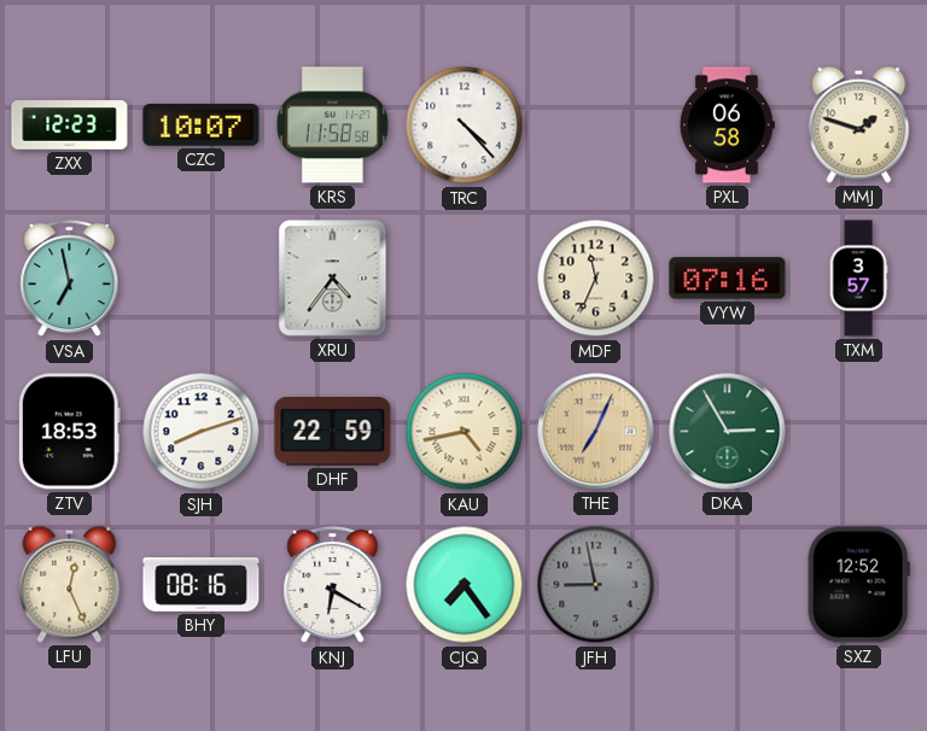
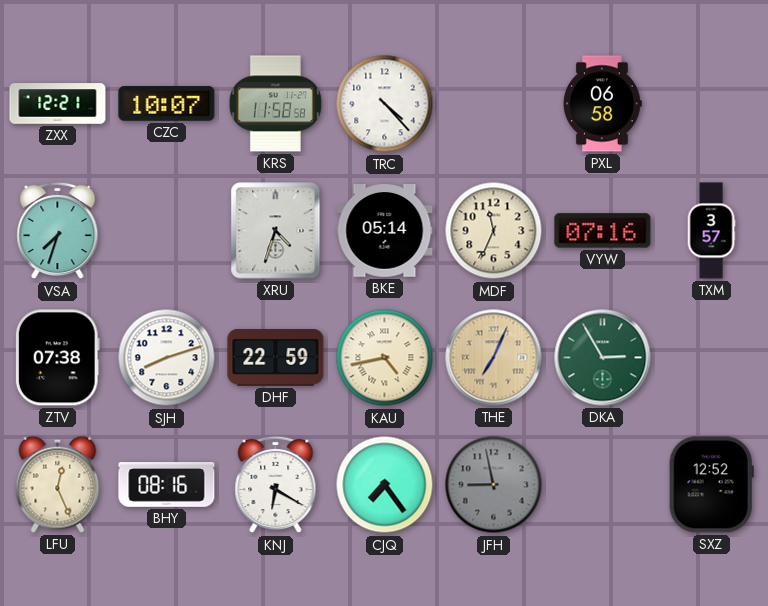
ZXX: 12:23 -> 12:21 (58, 104)
MMJ: 1:48 -> none (859, 124)
VSA: 6:58 -> 7:33 (58, 231)
XRU: 4:36 -> 4:33 (276, 231)
BKE: none -> 05:14 (385, 231)
ZTV: 18:53 -> 07:38 (57, 358)
